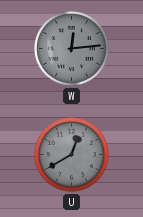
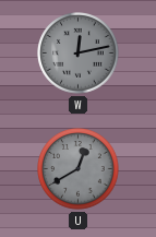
W: 12:14 -> 12:13 (79, 54)
